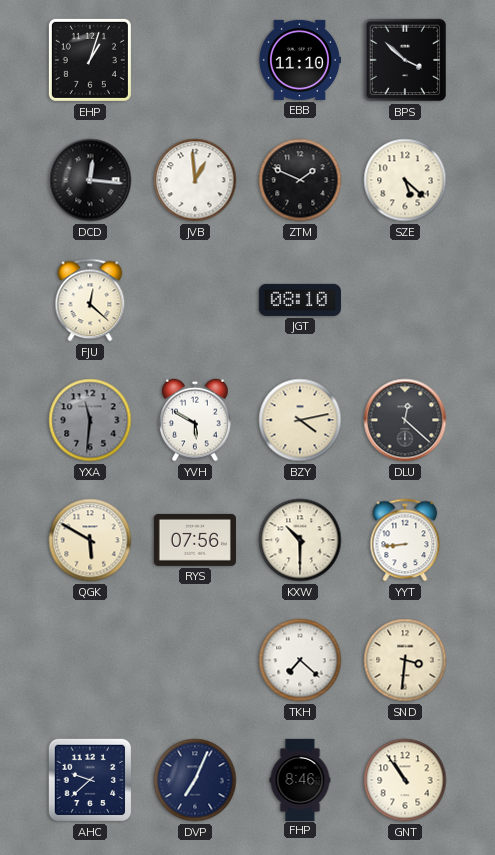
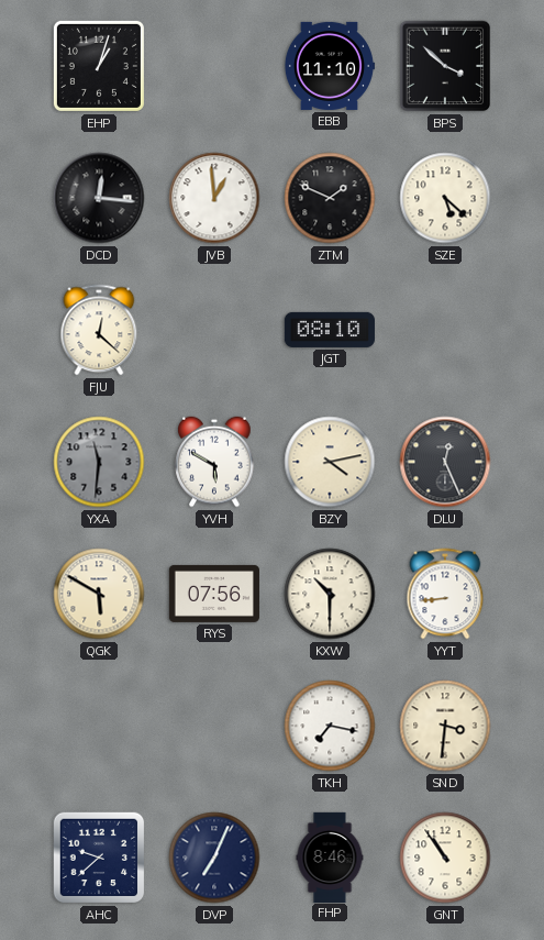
DLU: 12:22 -> 12:26 (445, 462)
TKH: 7:22 -> 7:17 (330, 726)
